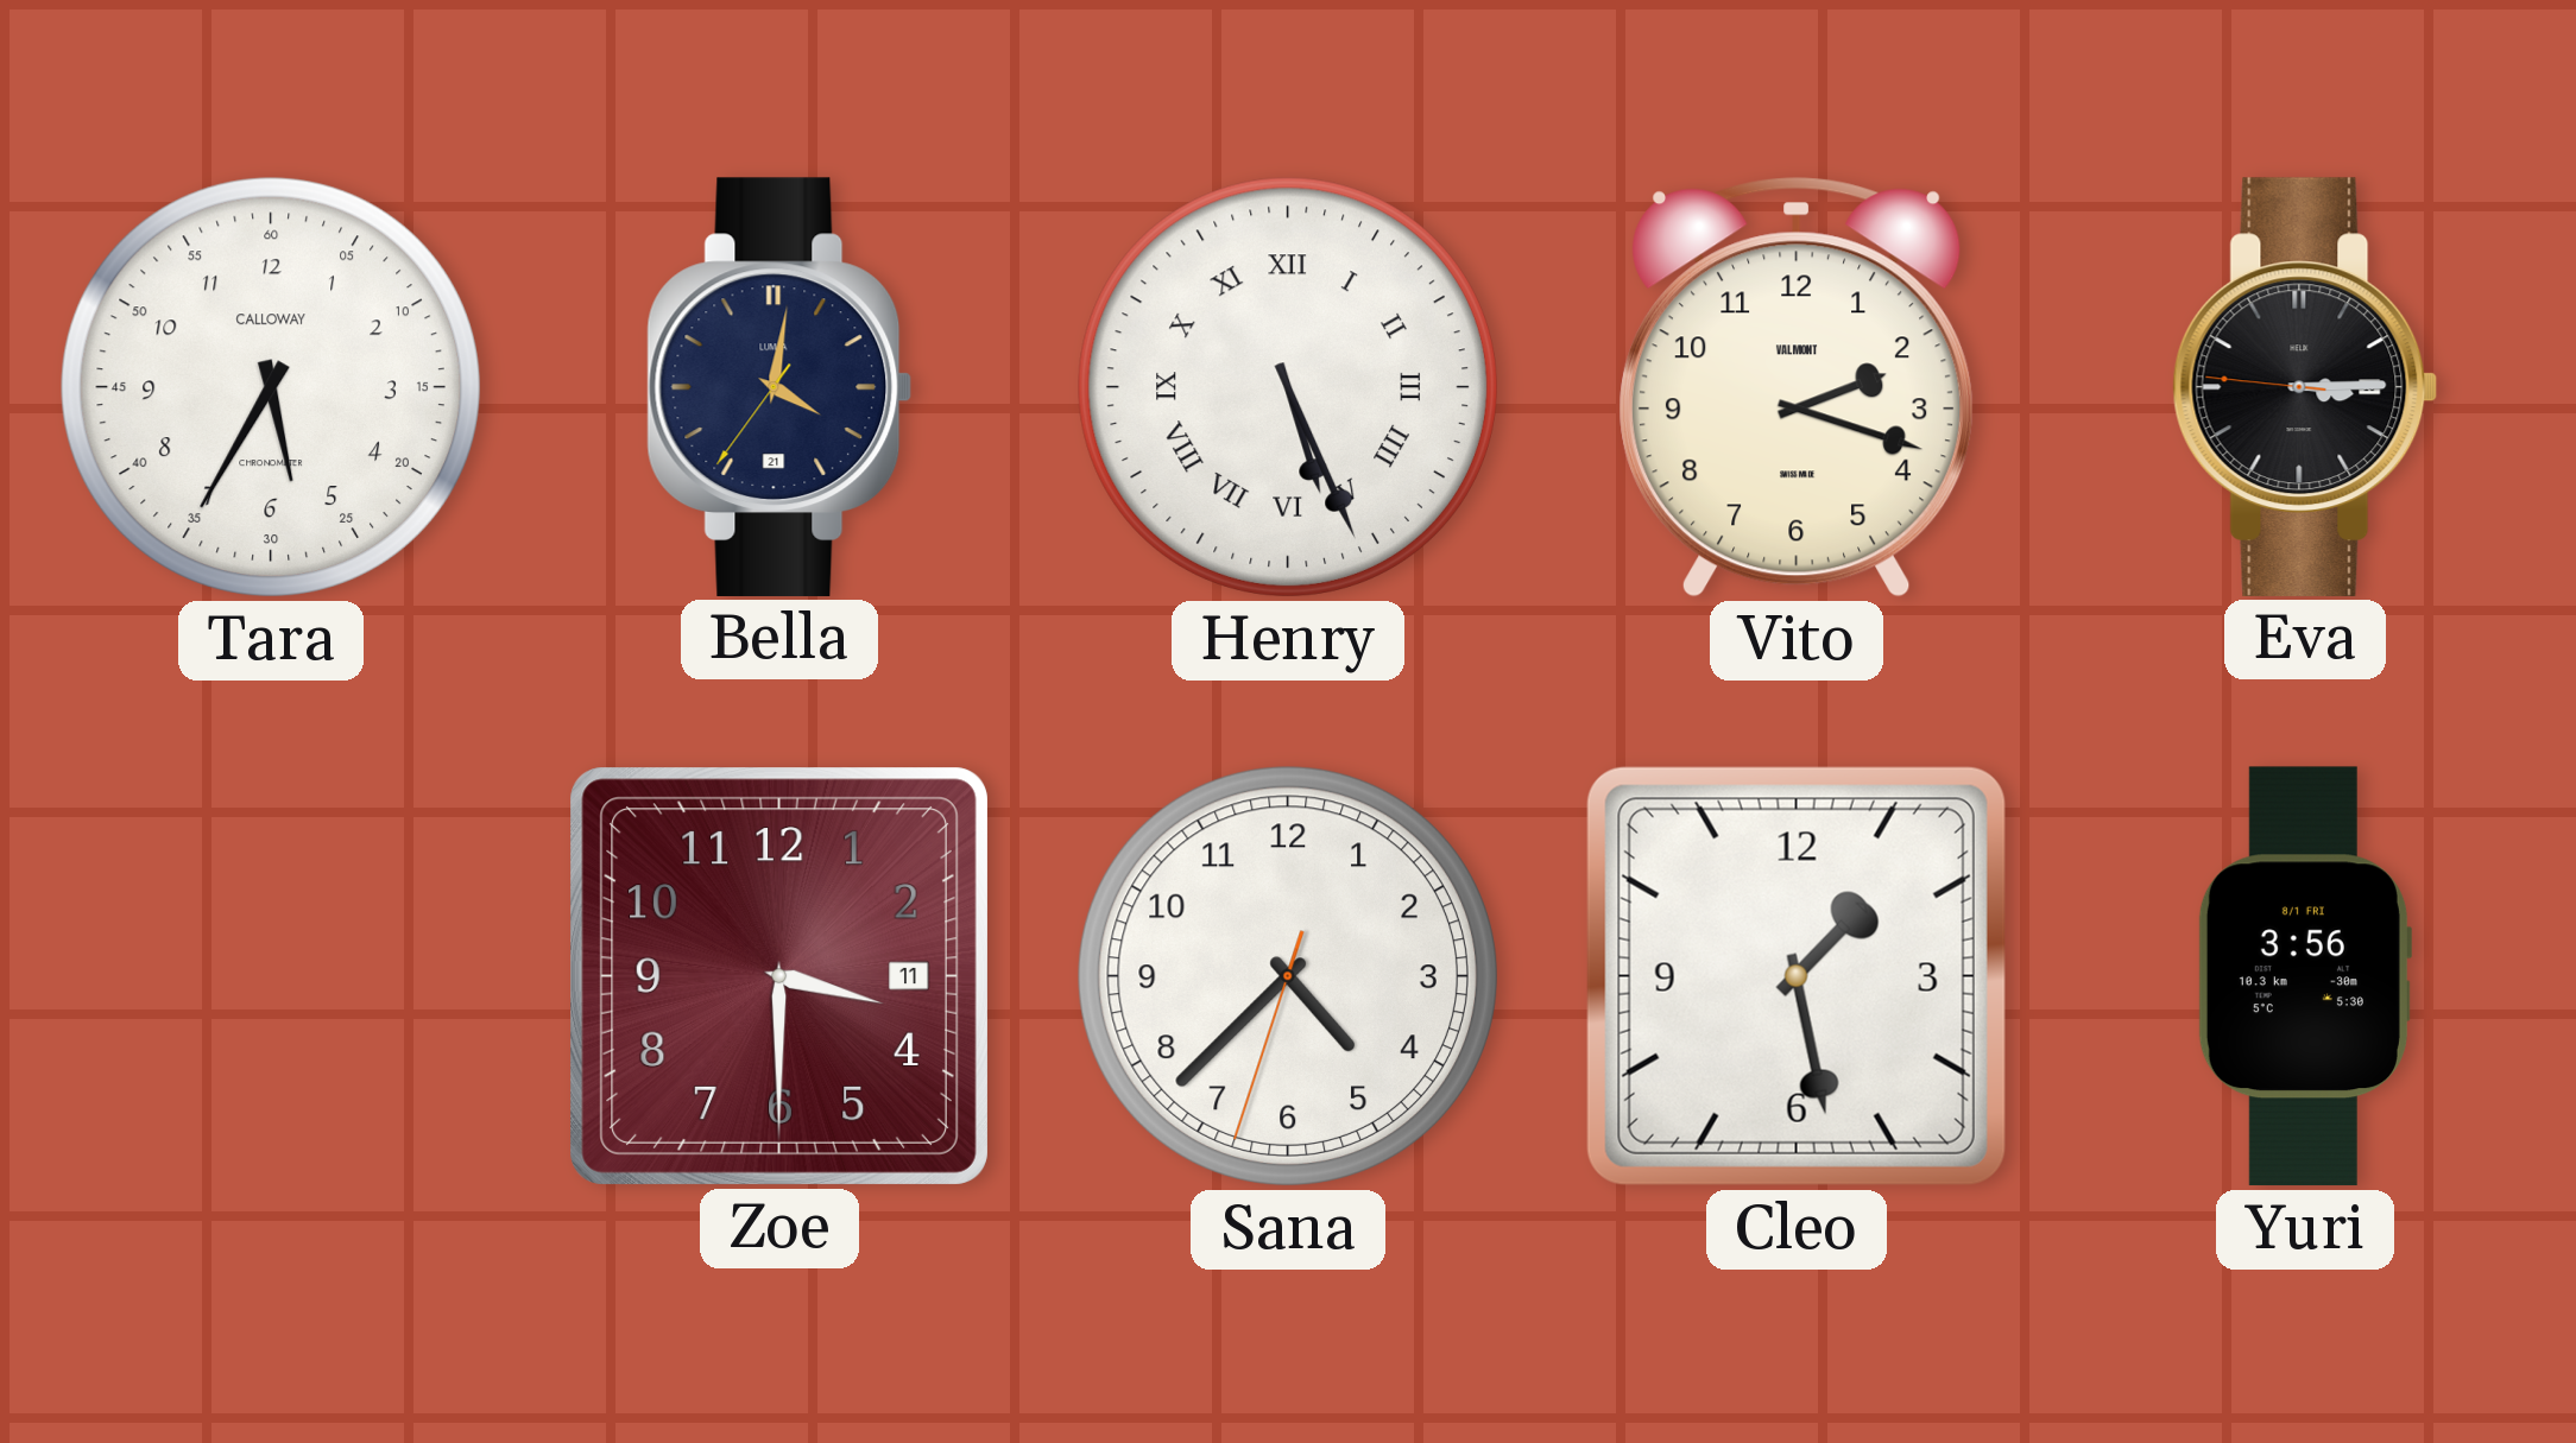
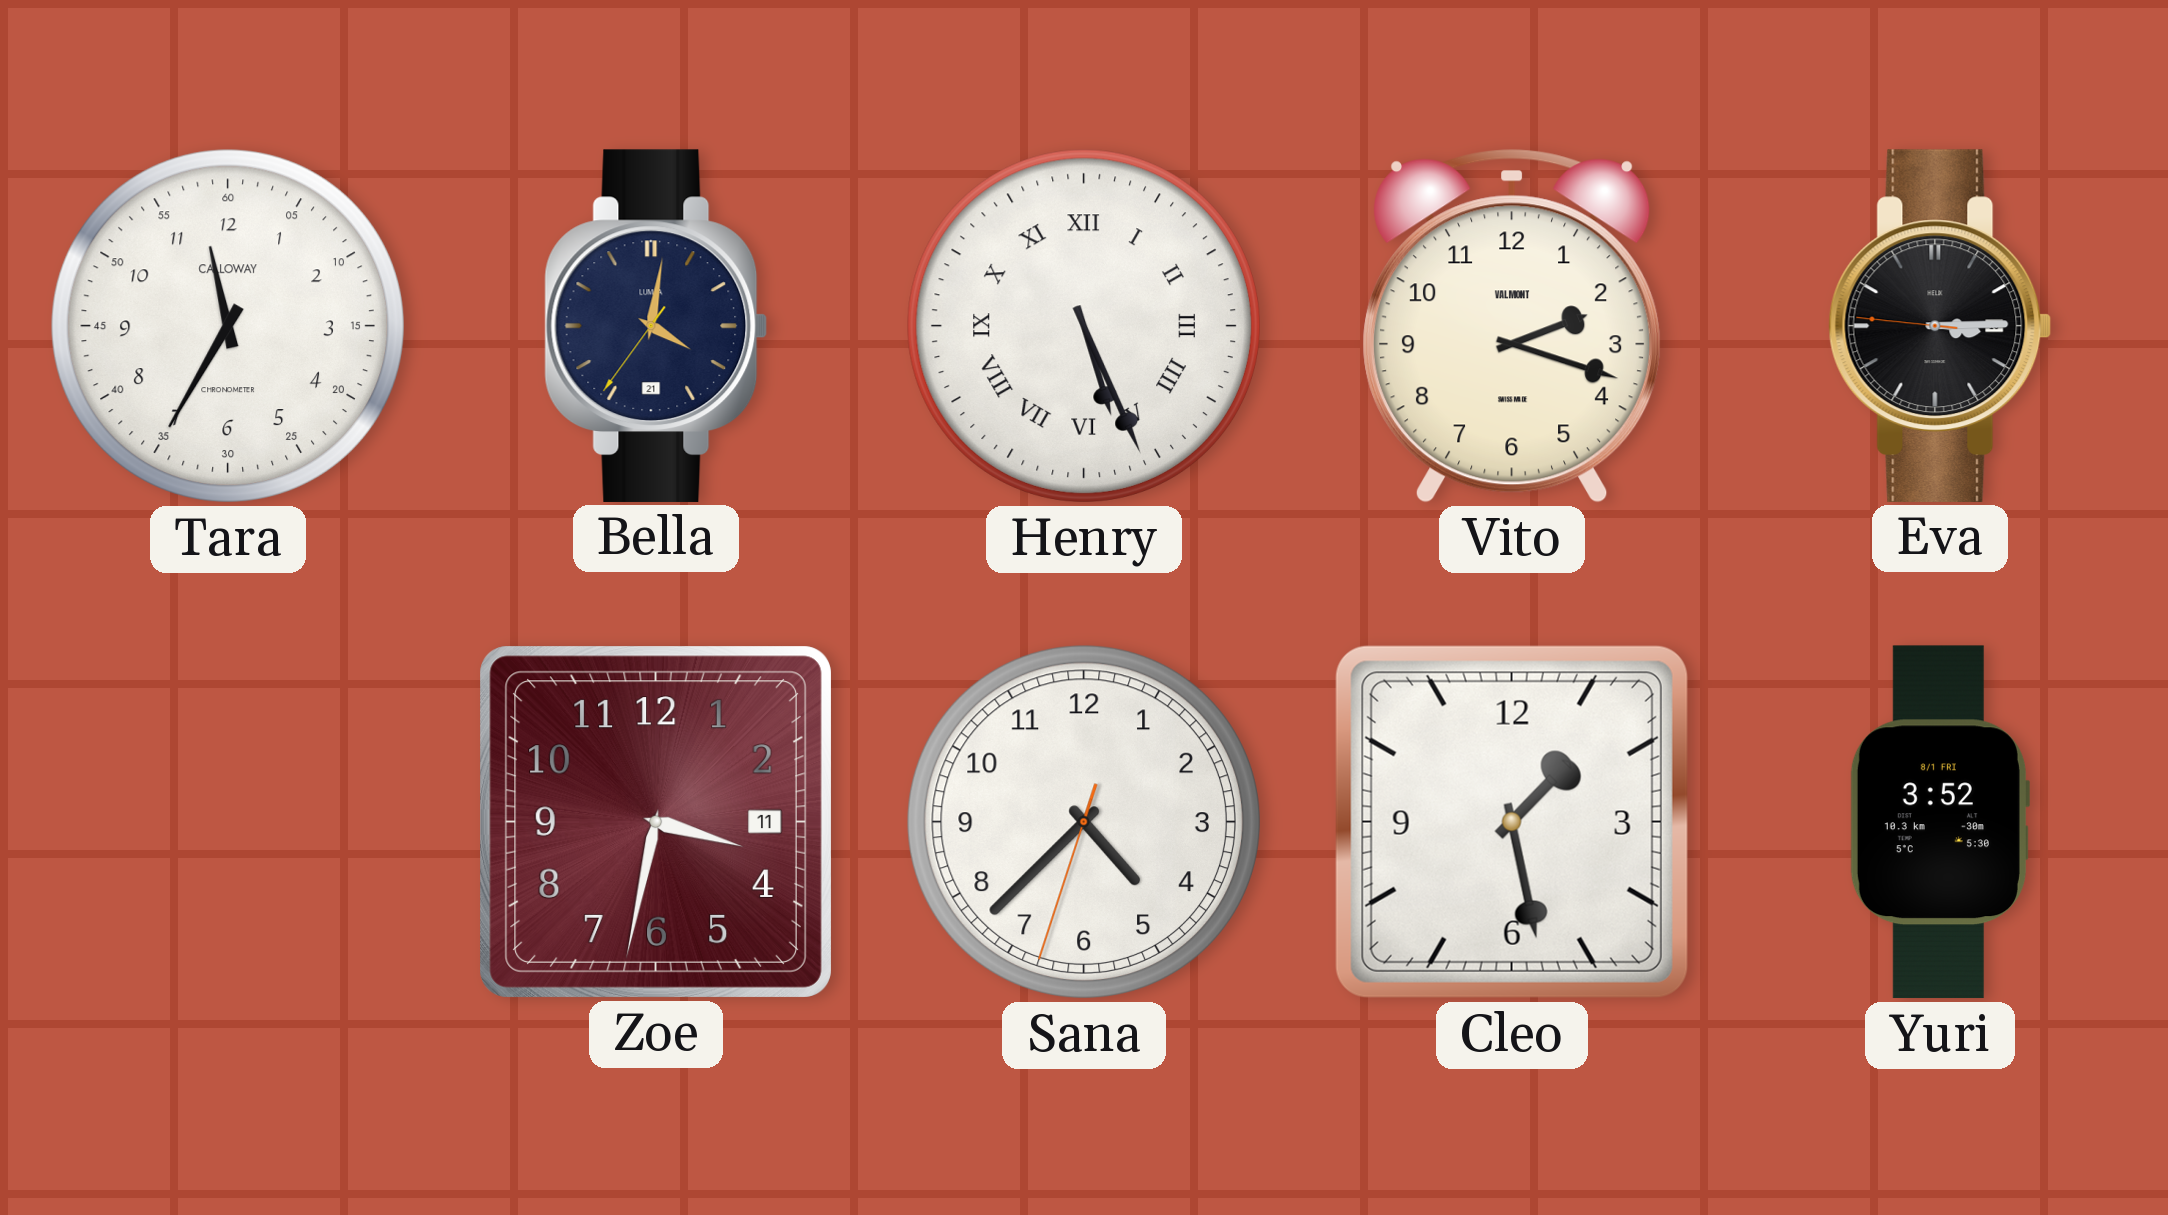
Tara: 5:35 -> 11:35 (228, 326)
Zoe: 3:30 -> 3:32 (656, 822)
Yuri: 3:56 -> 3:52 (1939, 822)
